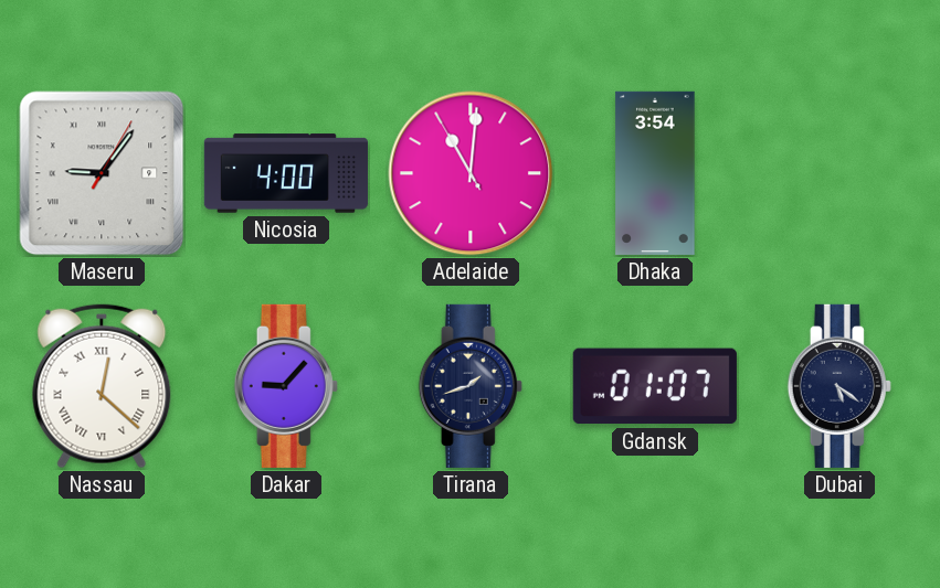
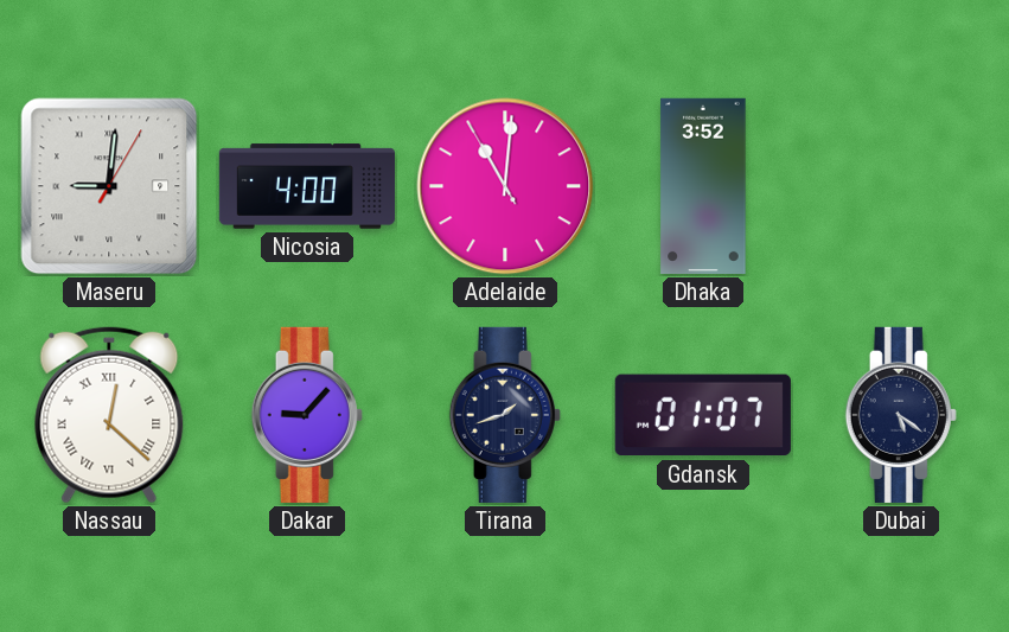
Maseru: 9:06 -> 9:01 (109, 186)
Dhaka: 3:54 -> 3:52 (703, 186)
